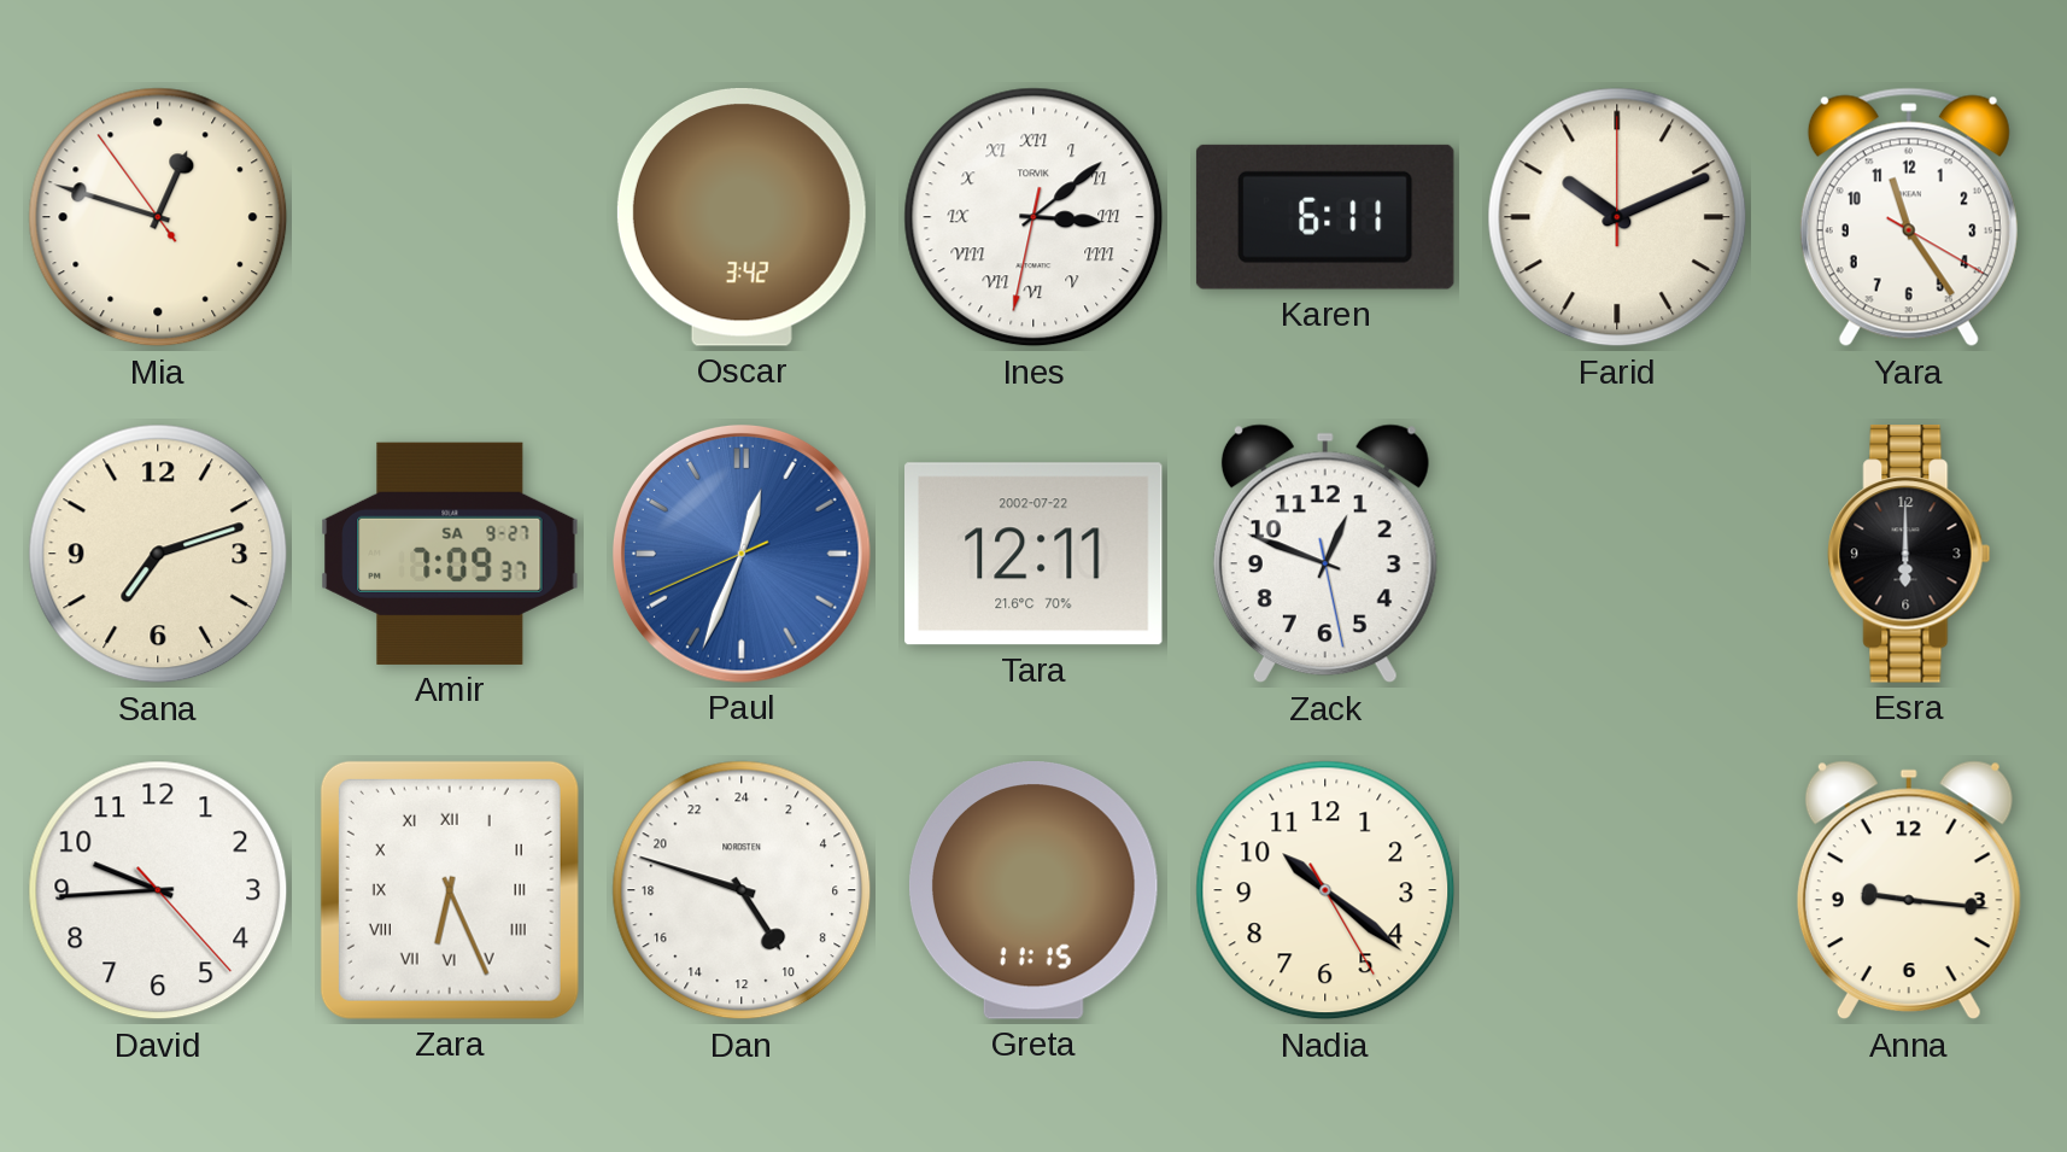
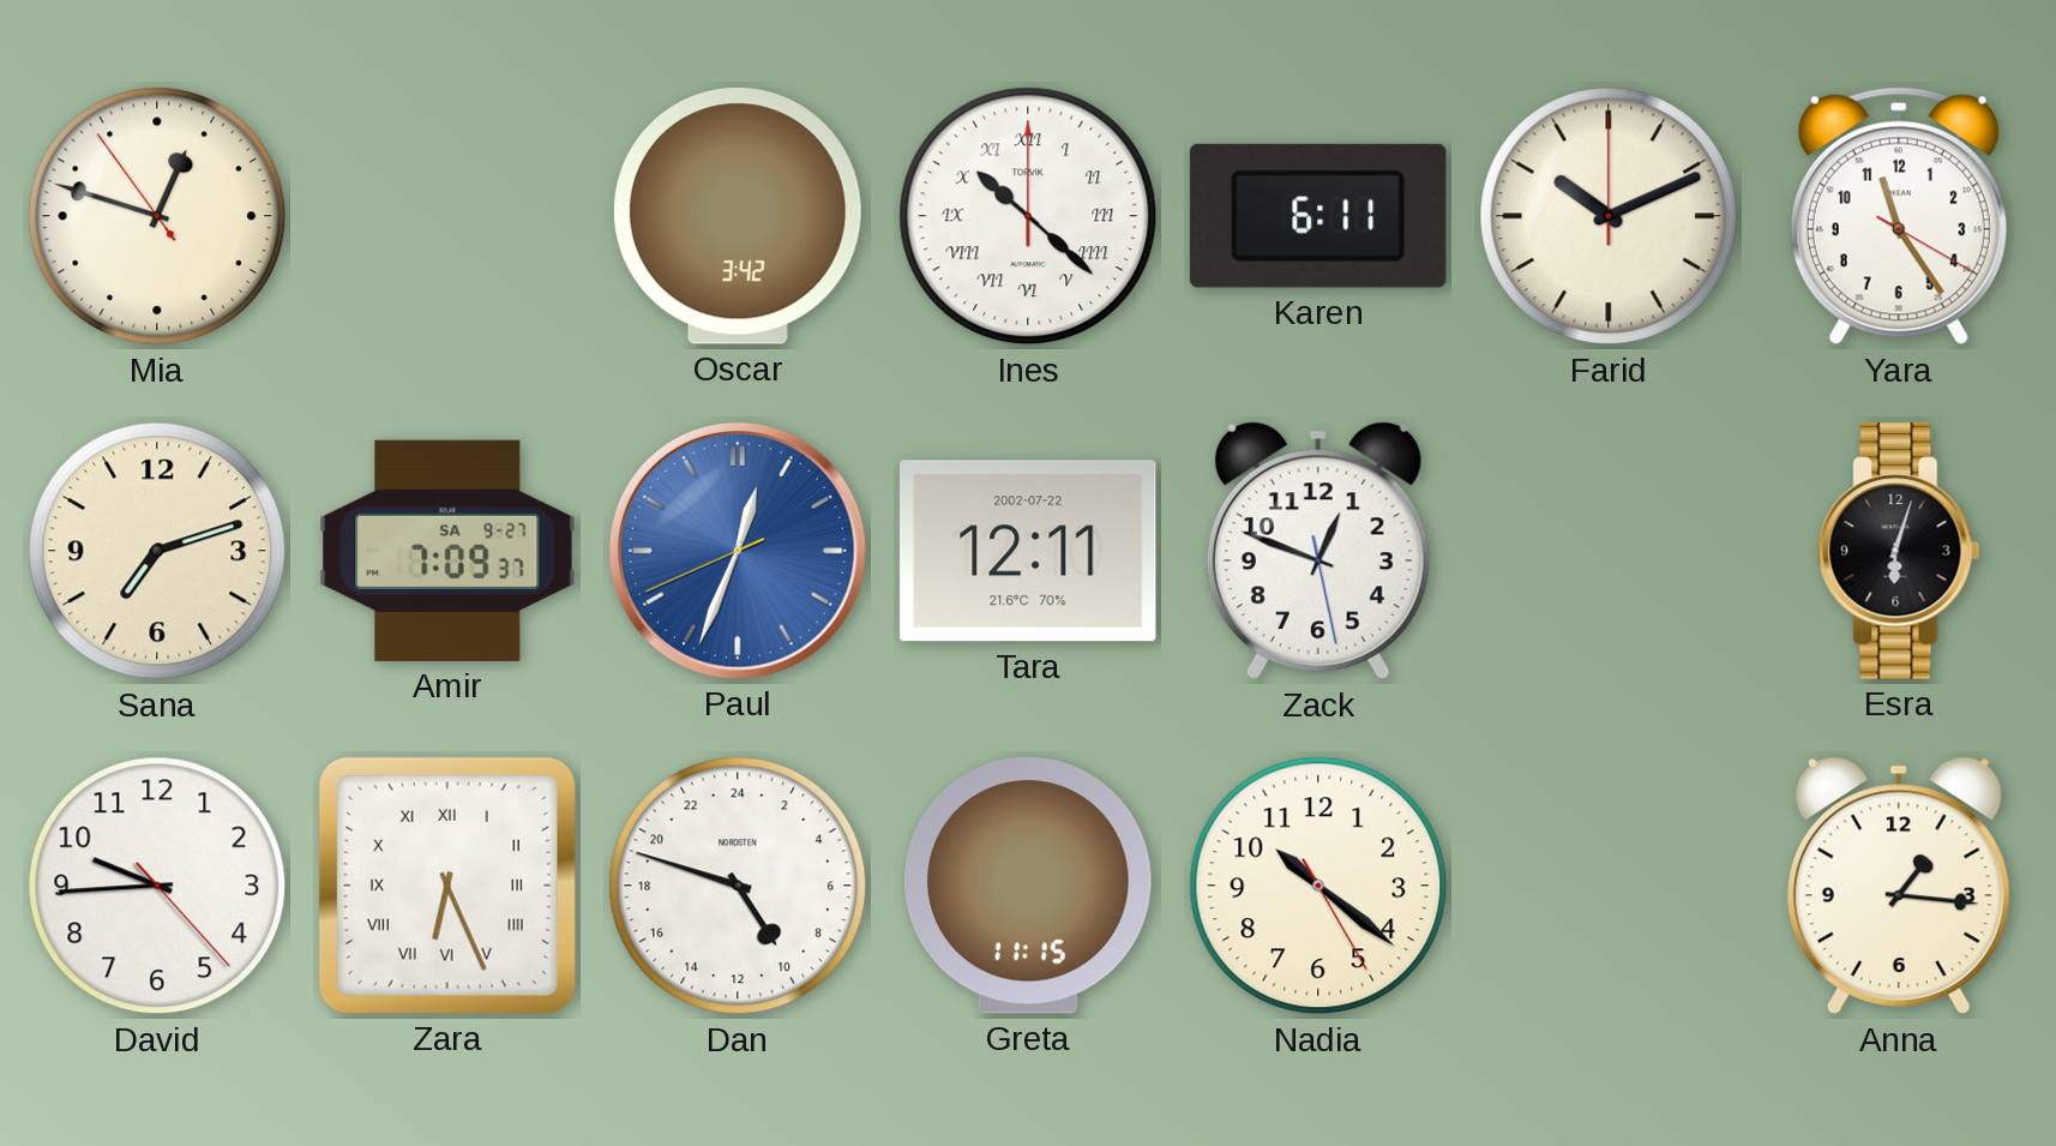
Ines: 3:08 -> 10:22 (1028, 216)
Esra: 6:00 -> 6:03 (1899, 551)
Anna: 9:16 -> 1:16 (1899, 886)
